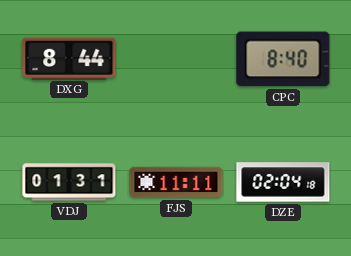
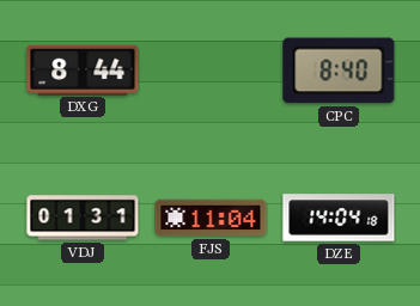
FJS: 11:11 -> 11:04 (211, 218)
DZE: 02:04 -> 14:04 (339, 218)
